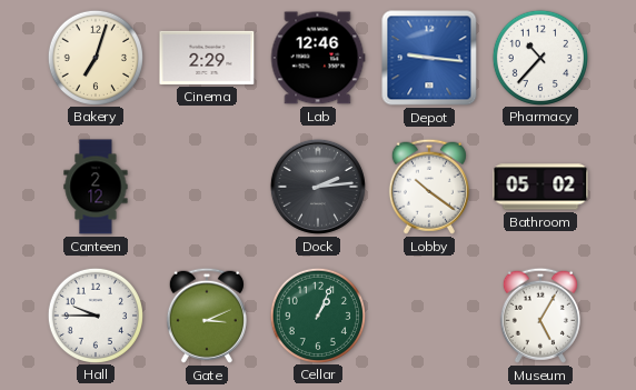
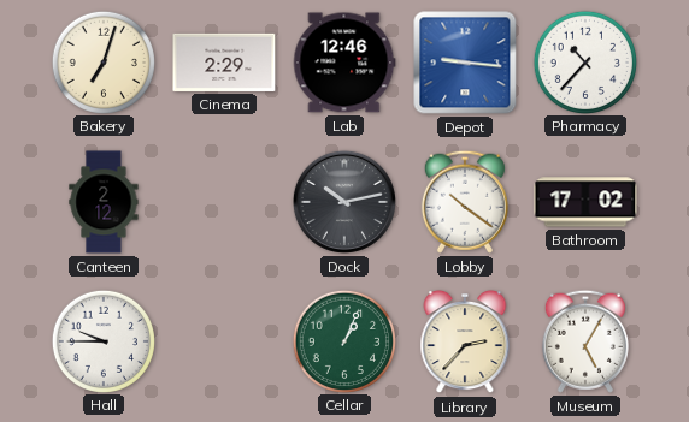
Dock: 2:14 -> 10:13 (344, 202)
Bathroom: 05:02 -> 17:02 (585, 202)
Gate: 3:11 -> none (207, 316)
Library: none -> 2:37 (465, 341)
